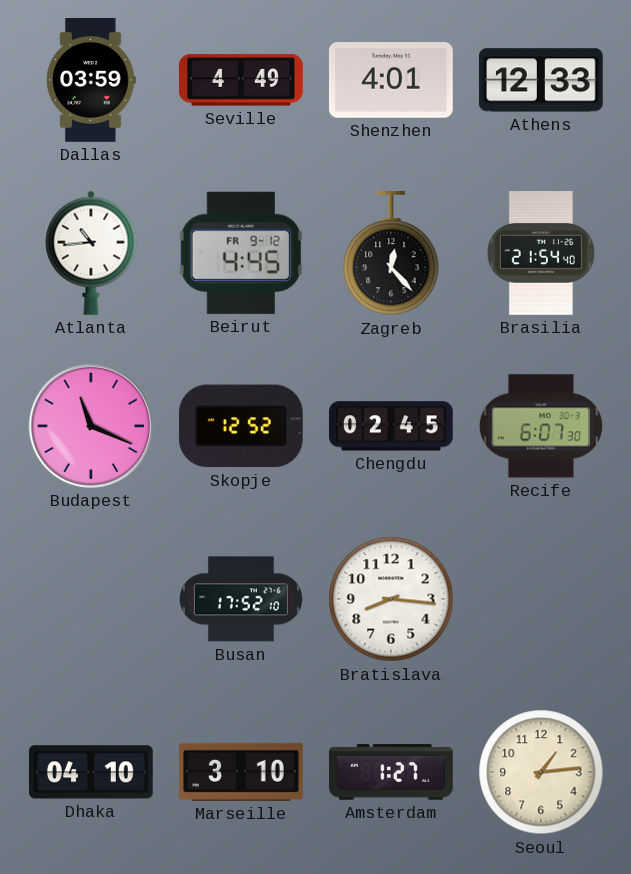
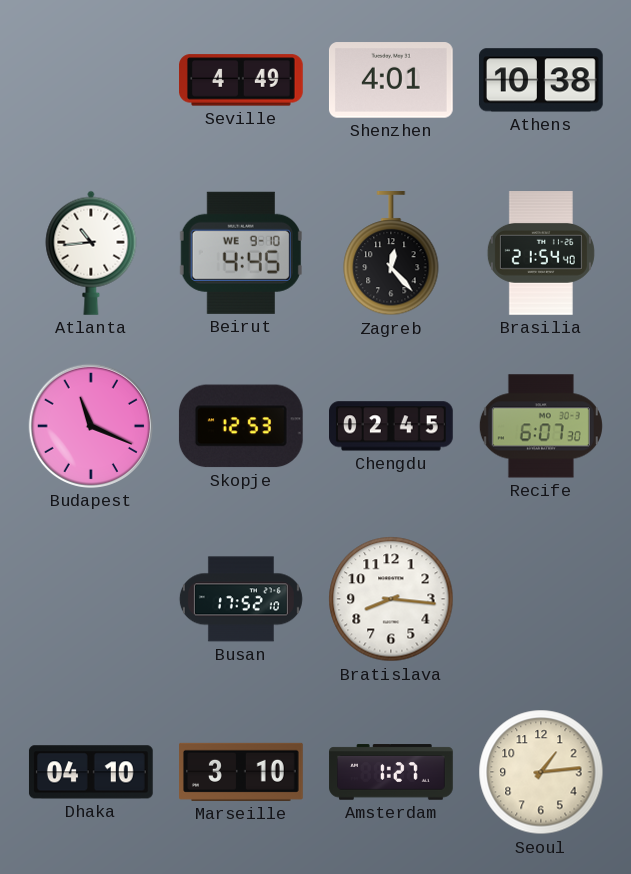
Dallas: 03:59 -> none (91, 80)
Athens: 12:33 -> 10:38 (541, 80)
Beirut date: FR 9-12 -> WE 9-10 (241, 253)
Skopje: 12:52 -> 12:53 (241, 426)
